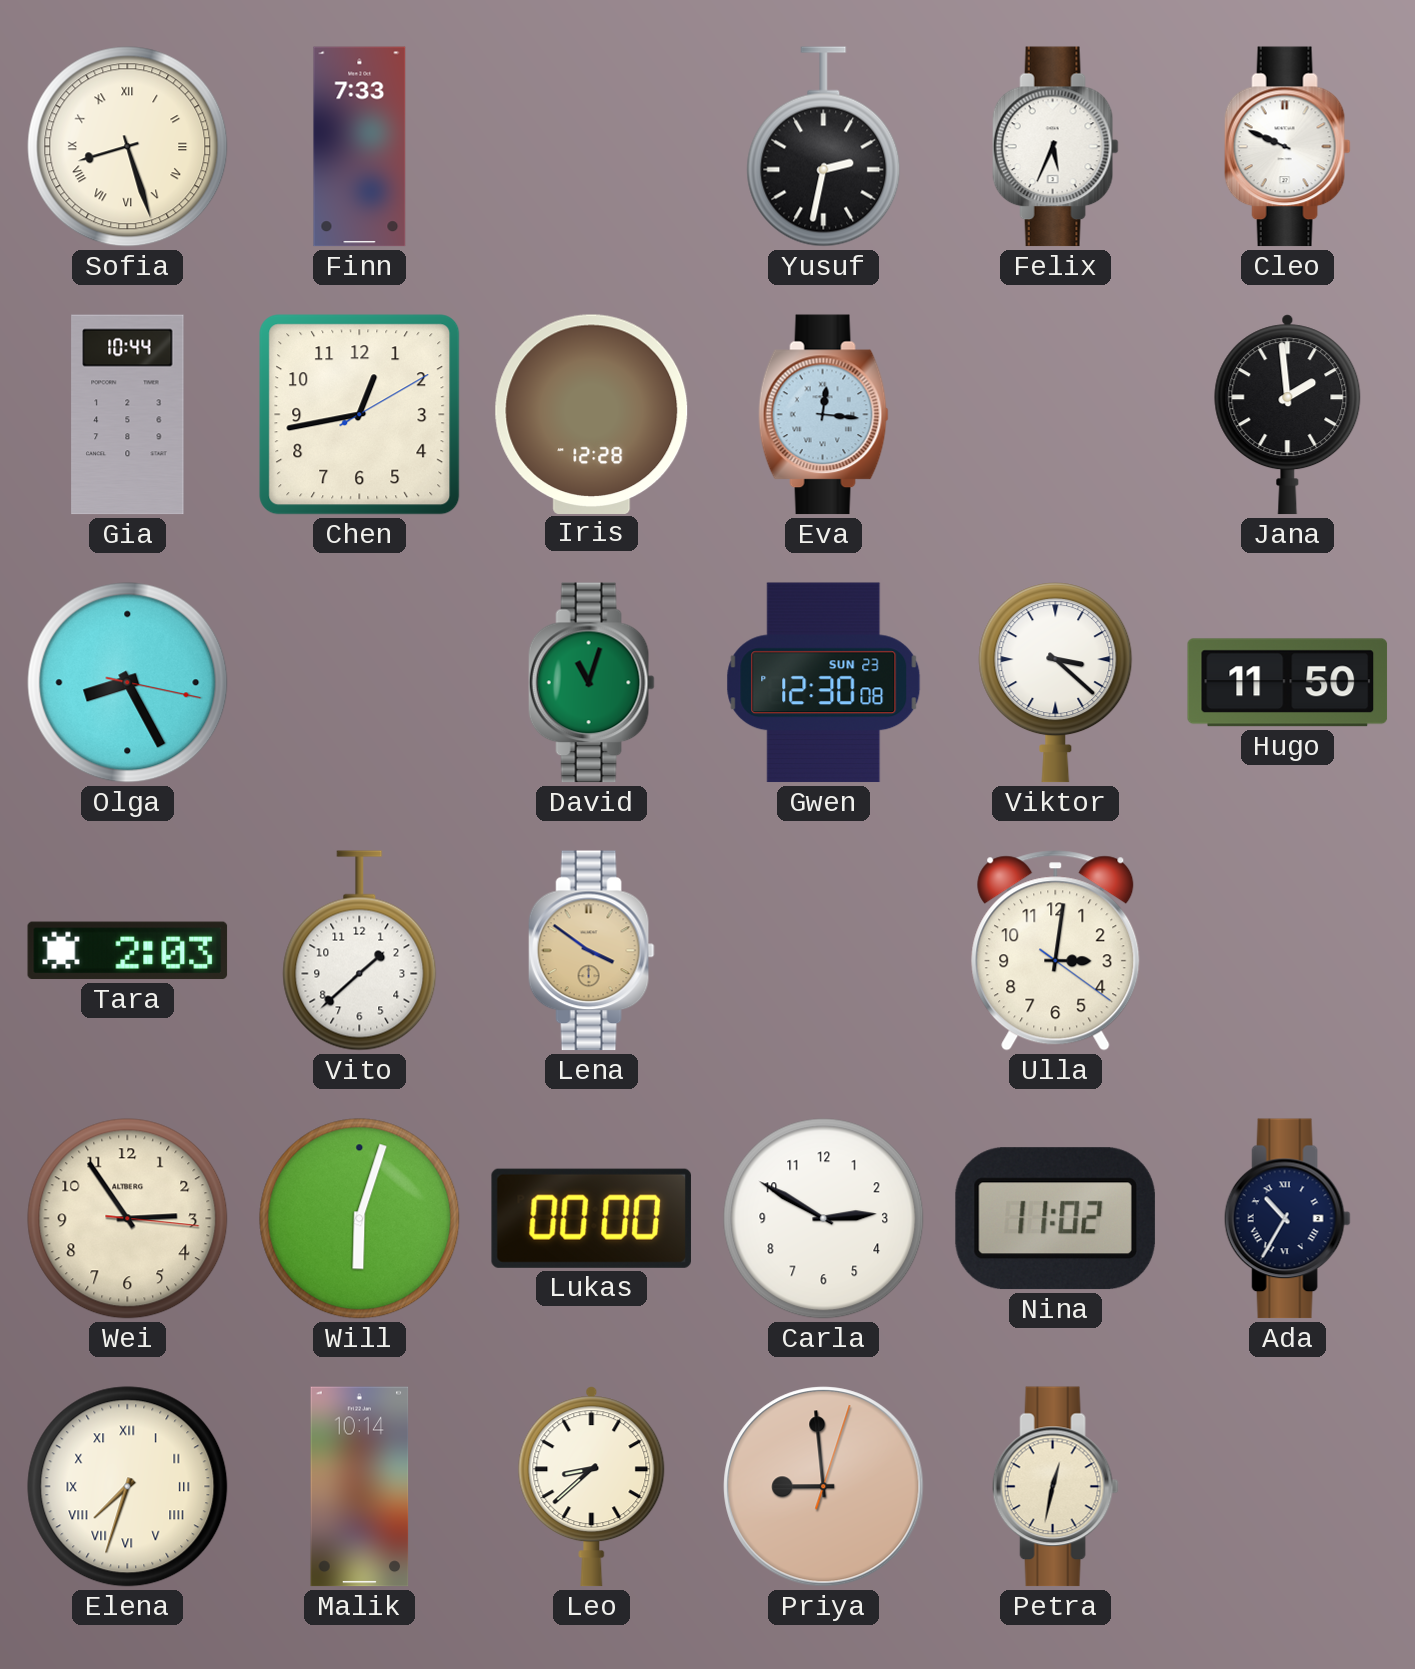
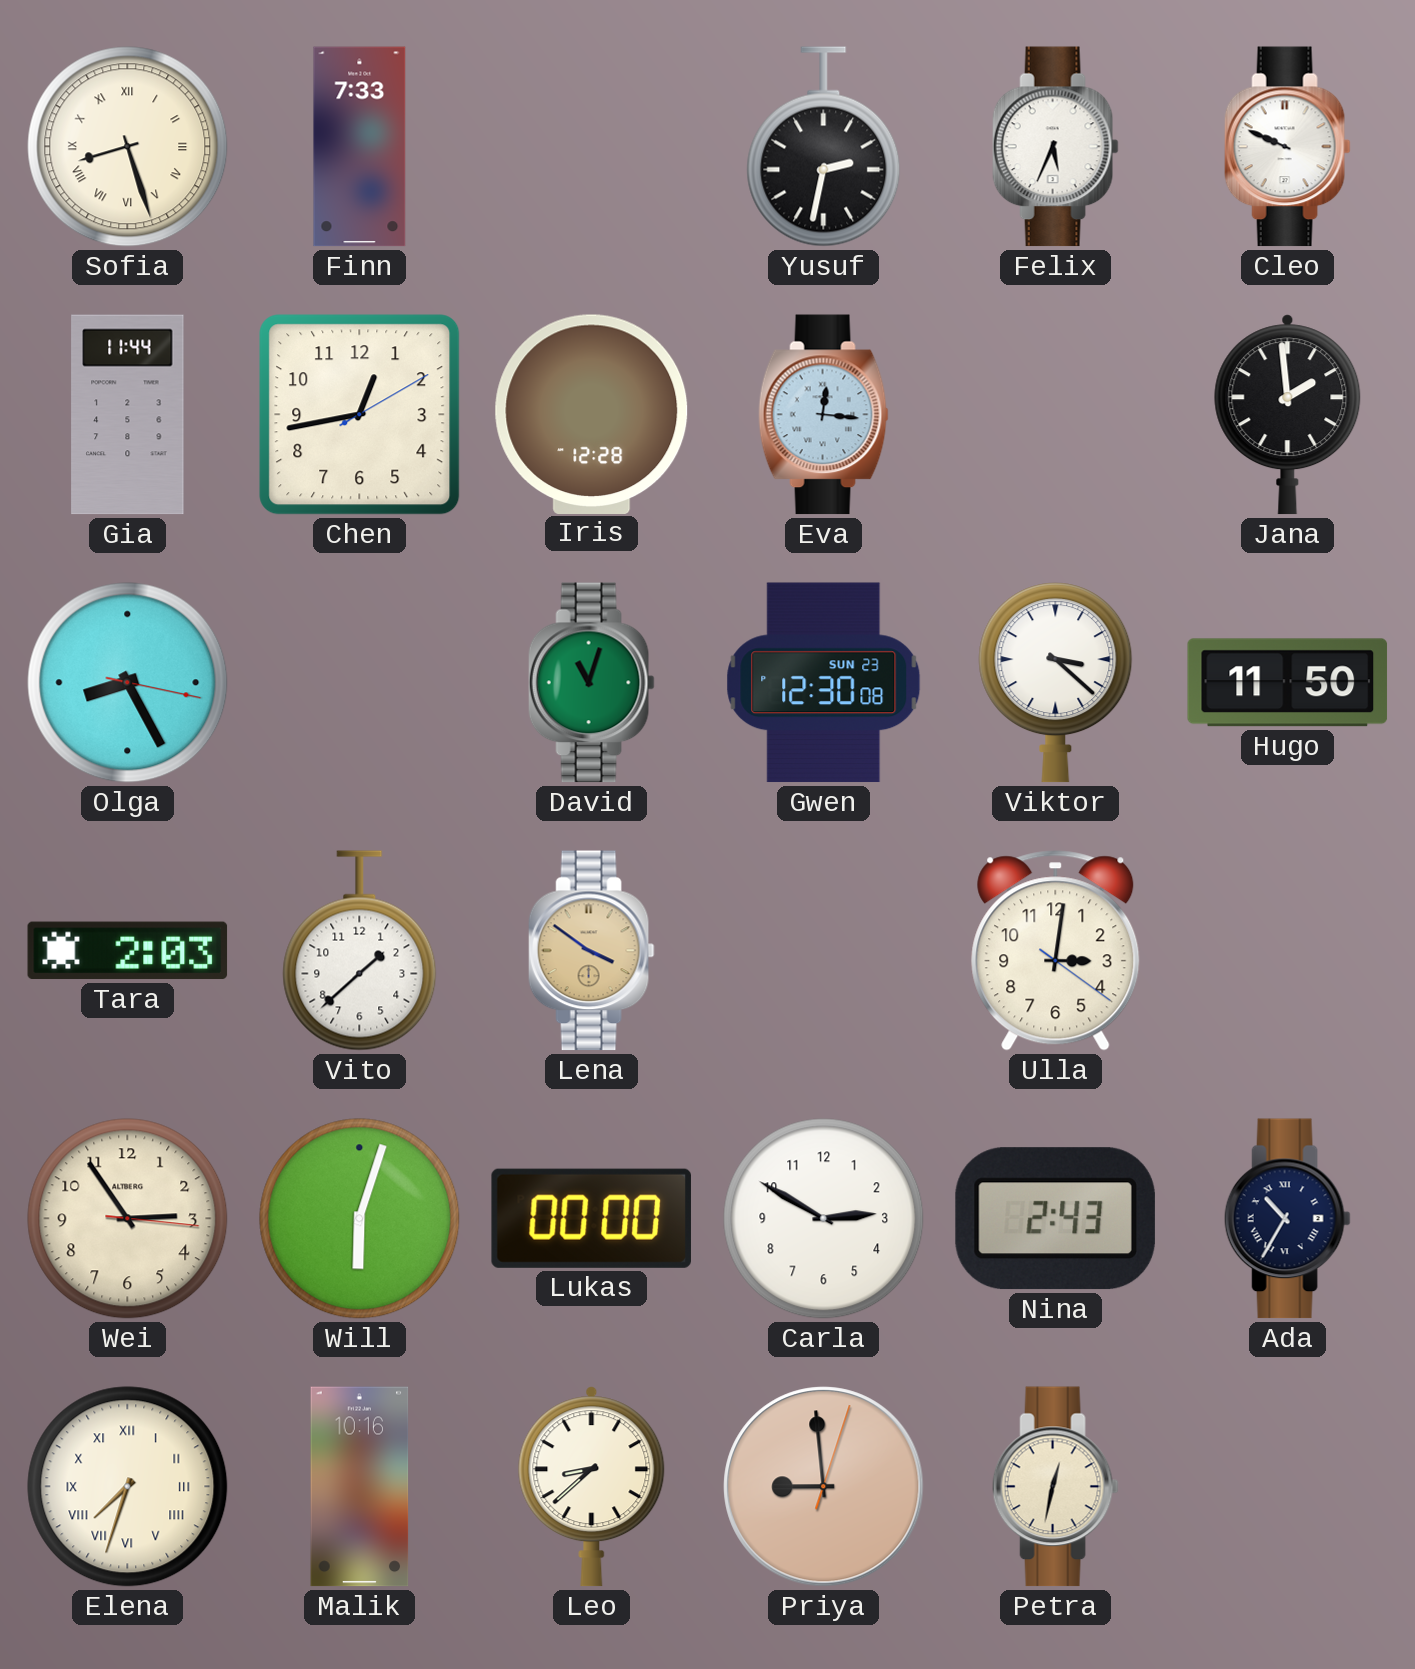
Gia: 10:44 -> 11:44 (128, 415)
Nina: 11:02 -> 2:43 (1055, 1219)
Malik: 10:14 -> 10:16 (360, 1487)
